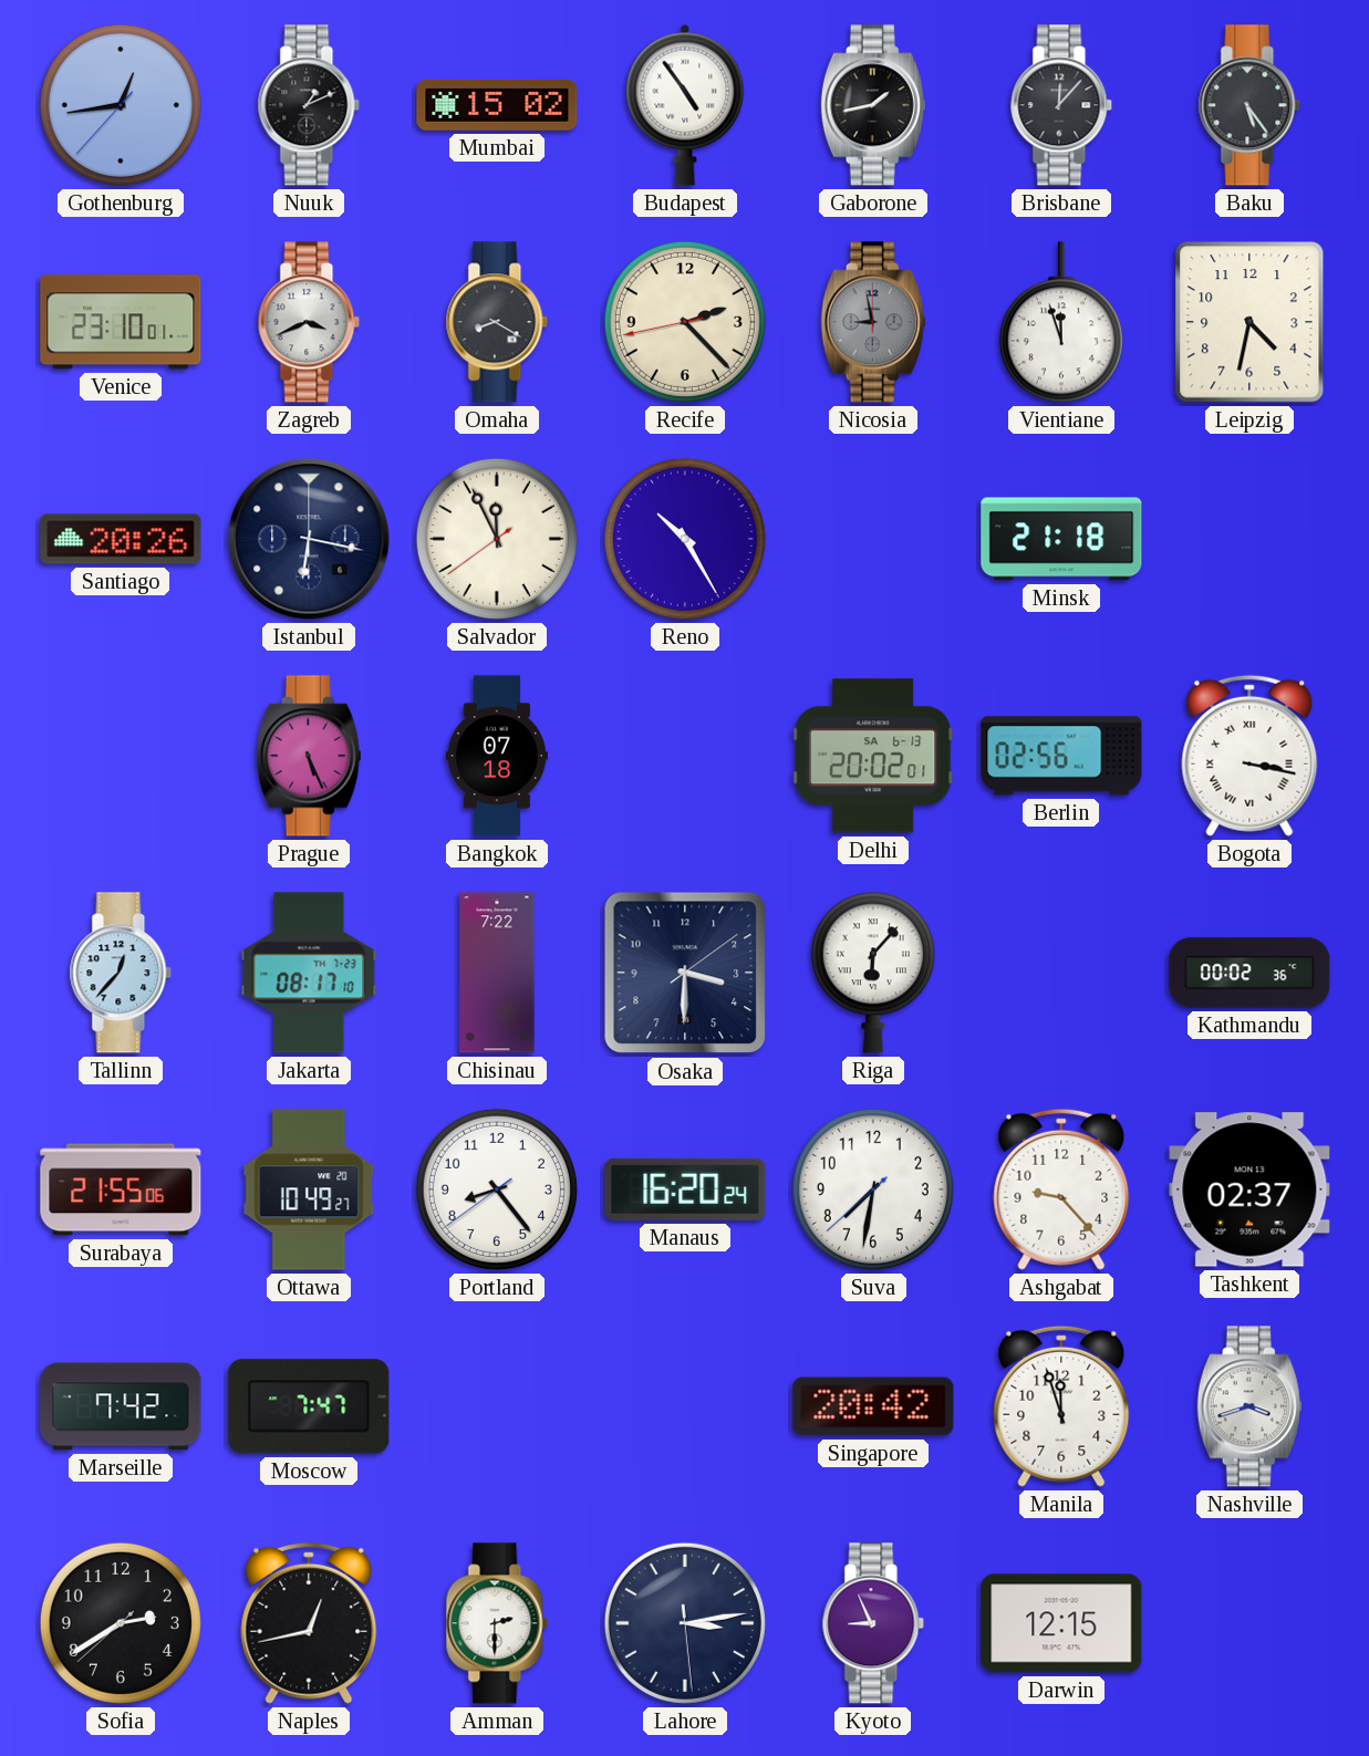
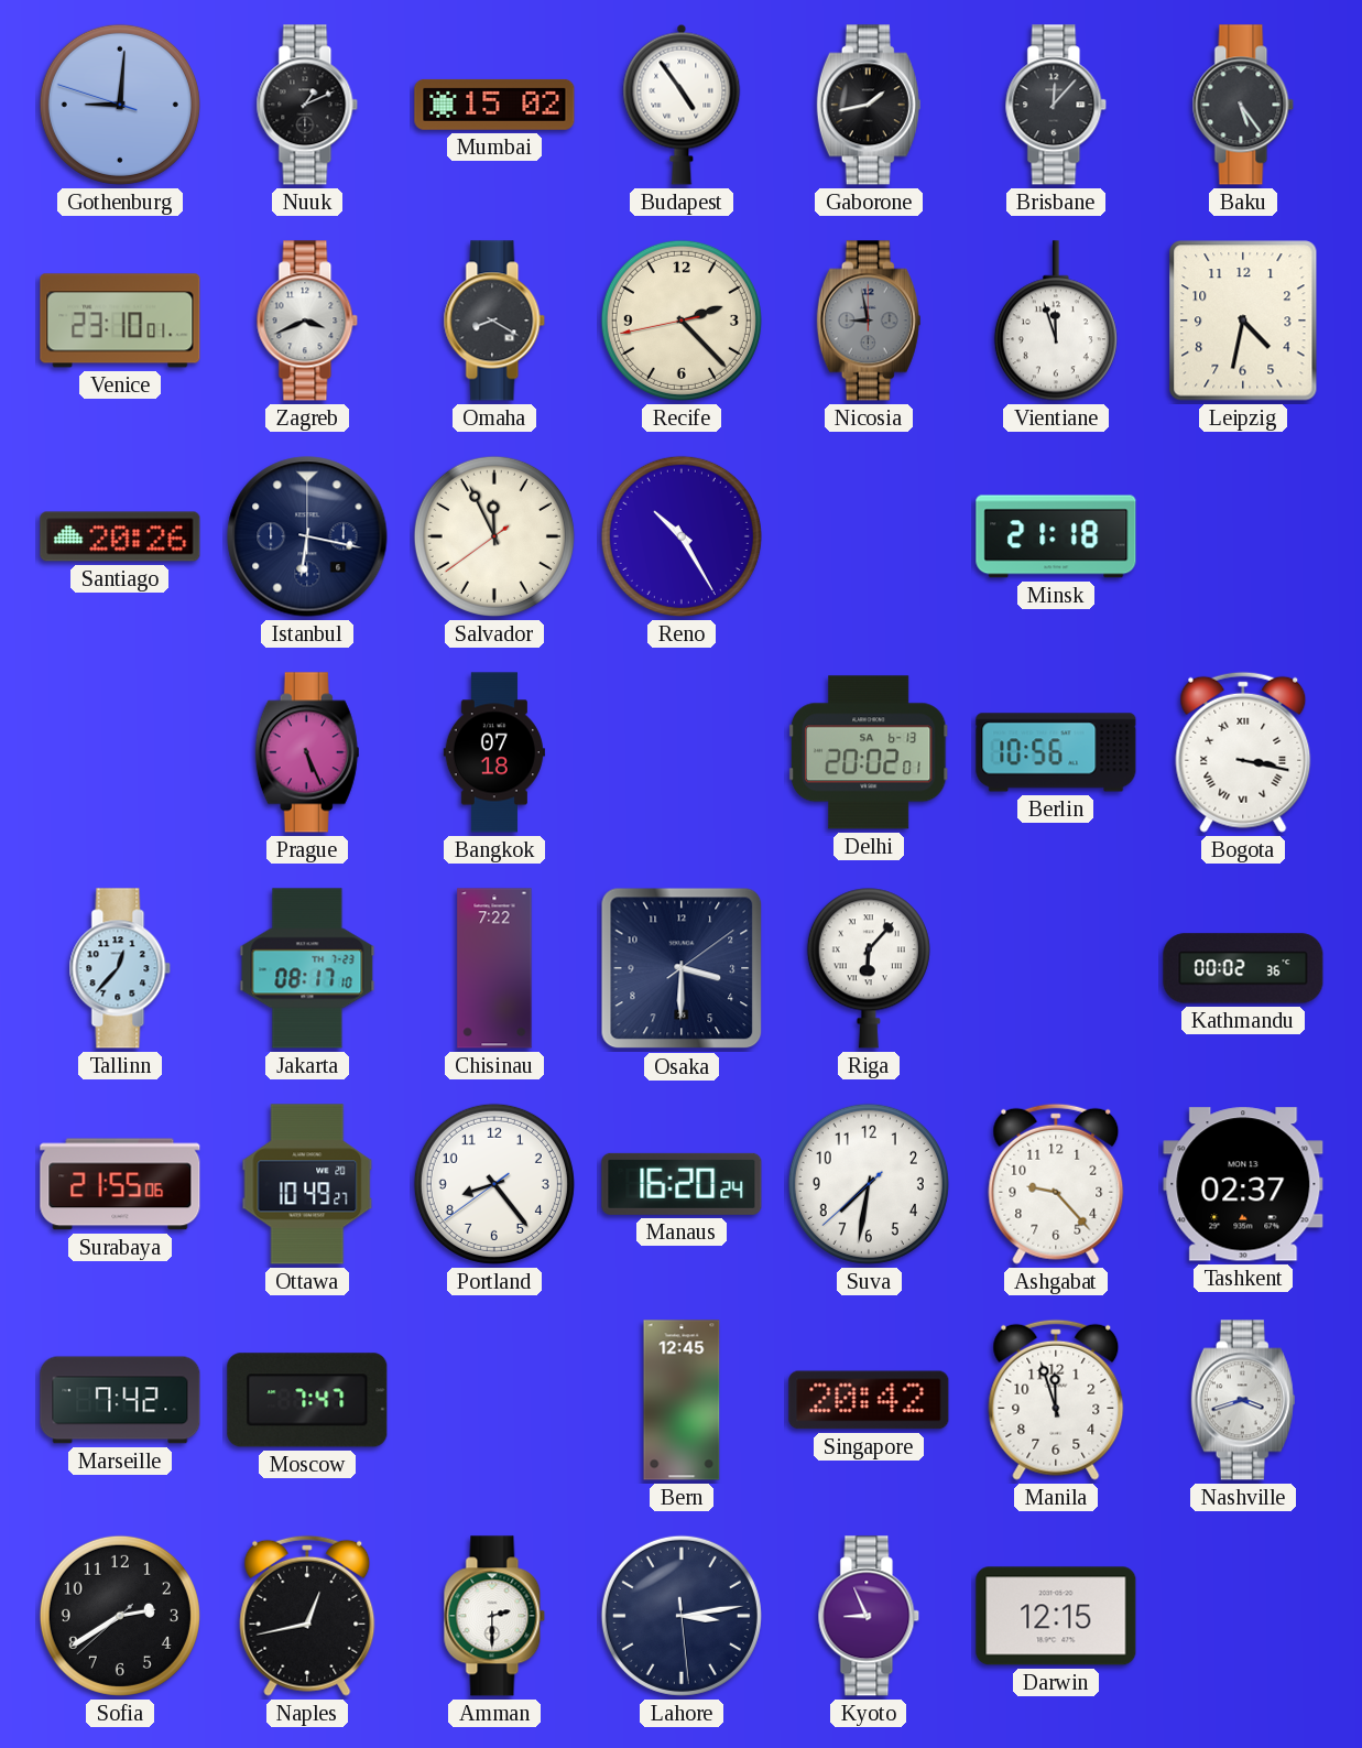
Gothenburg: 12:43 -> 9:00 (120, 105)
Berlin: 02:56 -> 10:56 (1056, 752)
Bern: none -> 12:45 (682, 1400)
